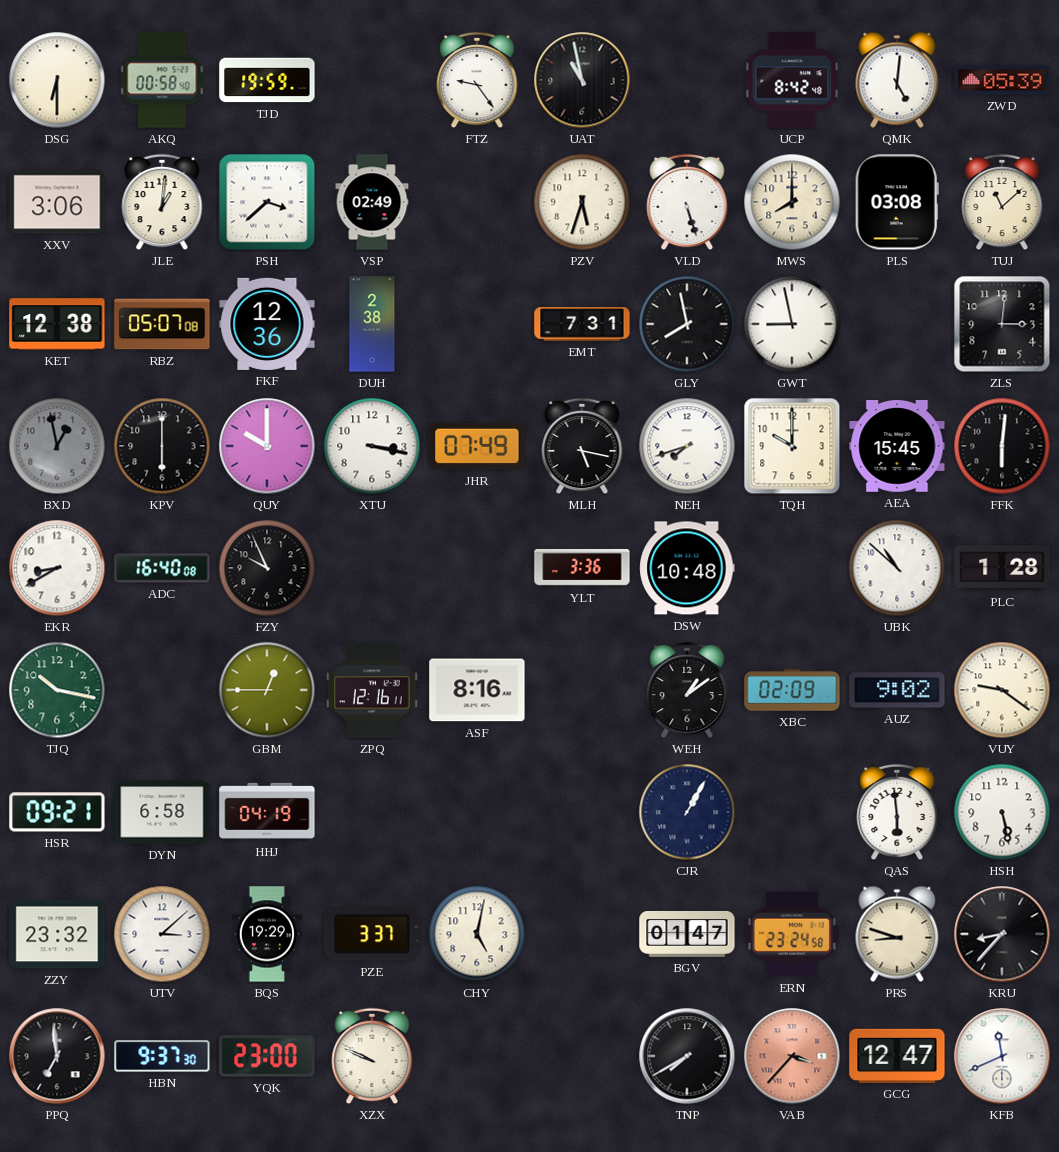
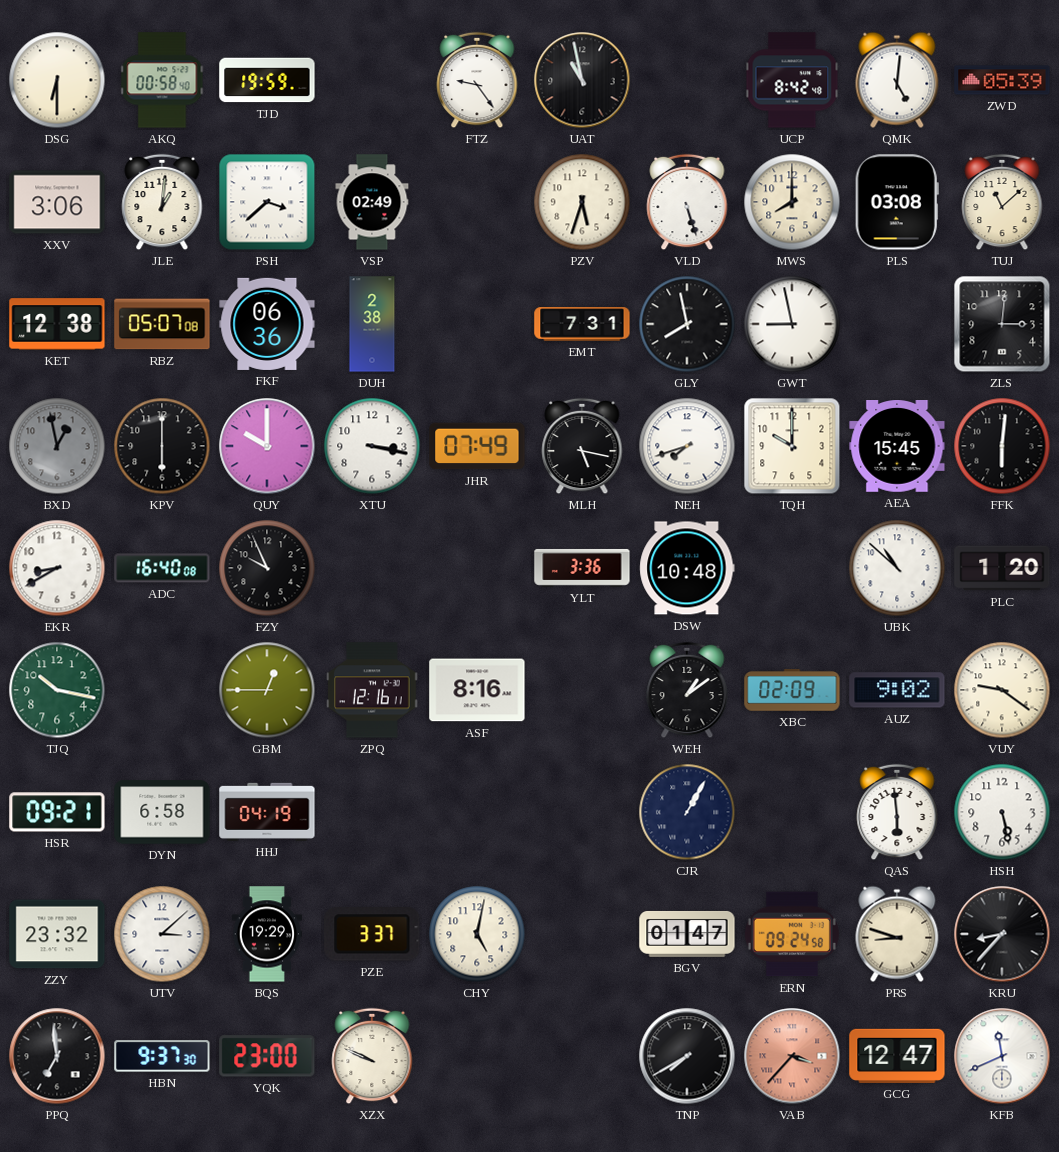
FKF: 12:36 -> 06:36 (267, 324)
PLC: 1:28 -> 1:20 (1002, 568)
ERN: 23:24 -> 09:24 (792, 934)
